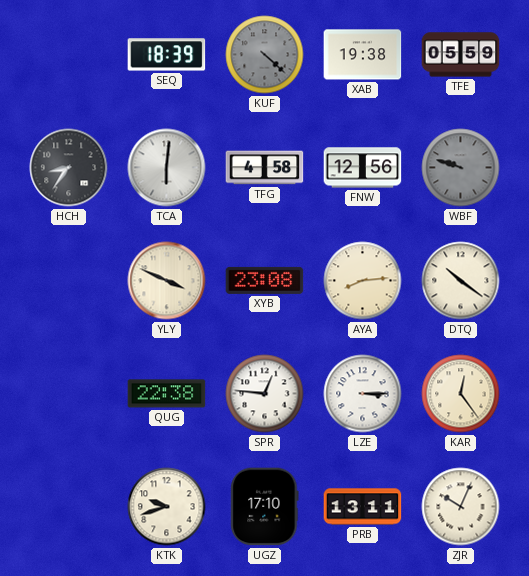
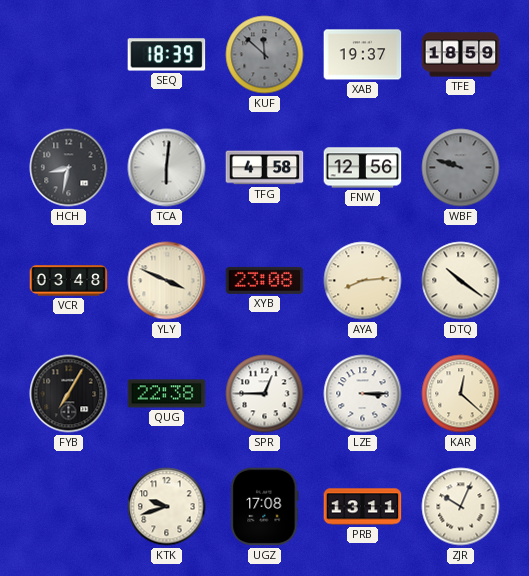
KUF: 4:22 -> 11:52 (265, 55)
XAB: 19:38 -> 19:37 (363, 55)
TFE: 05:59 -> 18:59 (461, 55)
HCH: 8:36 -> 8:32 (69, 168)
VCR: none -> 03:48 (69, 281)
FYB: none -> 7:05 (69, 394)
SPR: 12:46 -> 12:45 (265, 394)
KAR: 12:24 -> 12:22 (461, 394)
UGZ: 17:10 -> 17:08 (265, 507)
